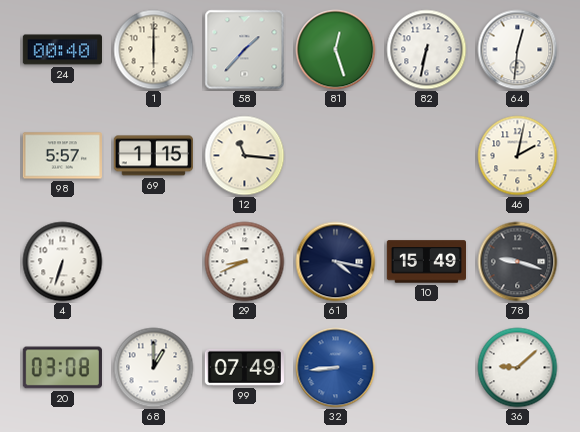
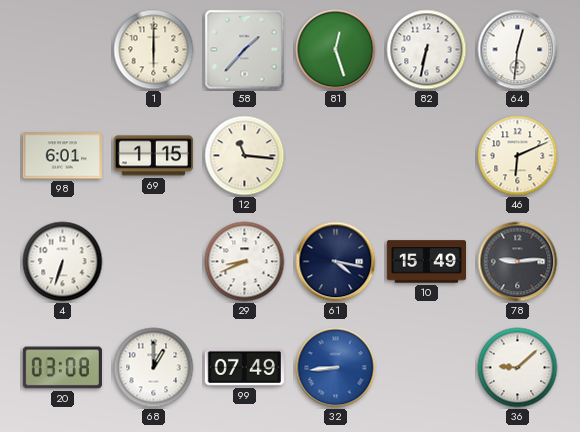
24: 00:40 -> none (62, 50)
98: 5:57 -> 6:01 (62, 156)
46: 2:02 -> 6:11 (518, 156)
78: 9:18 -> 9:14 (518, 262)
